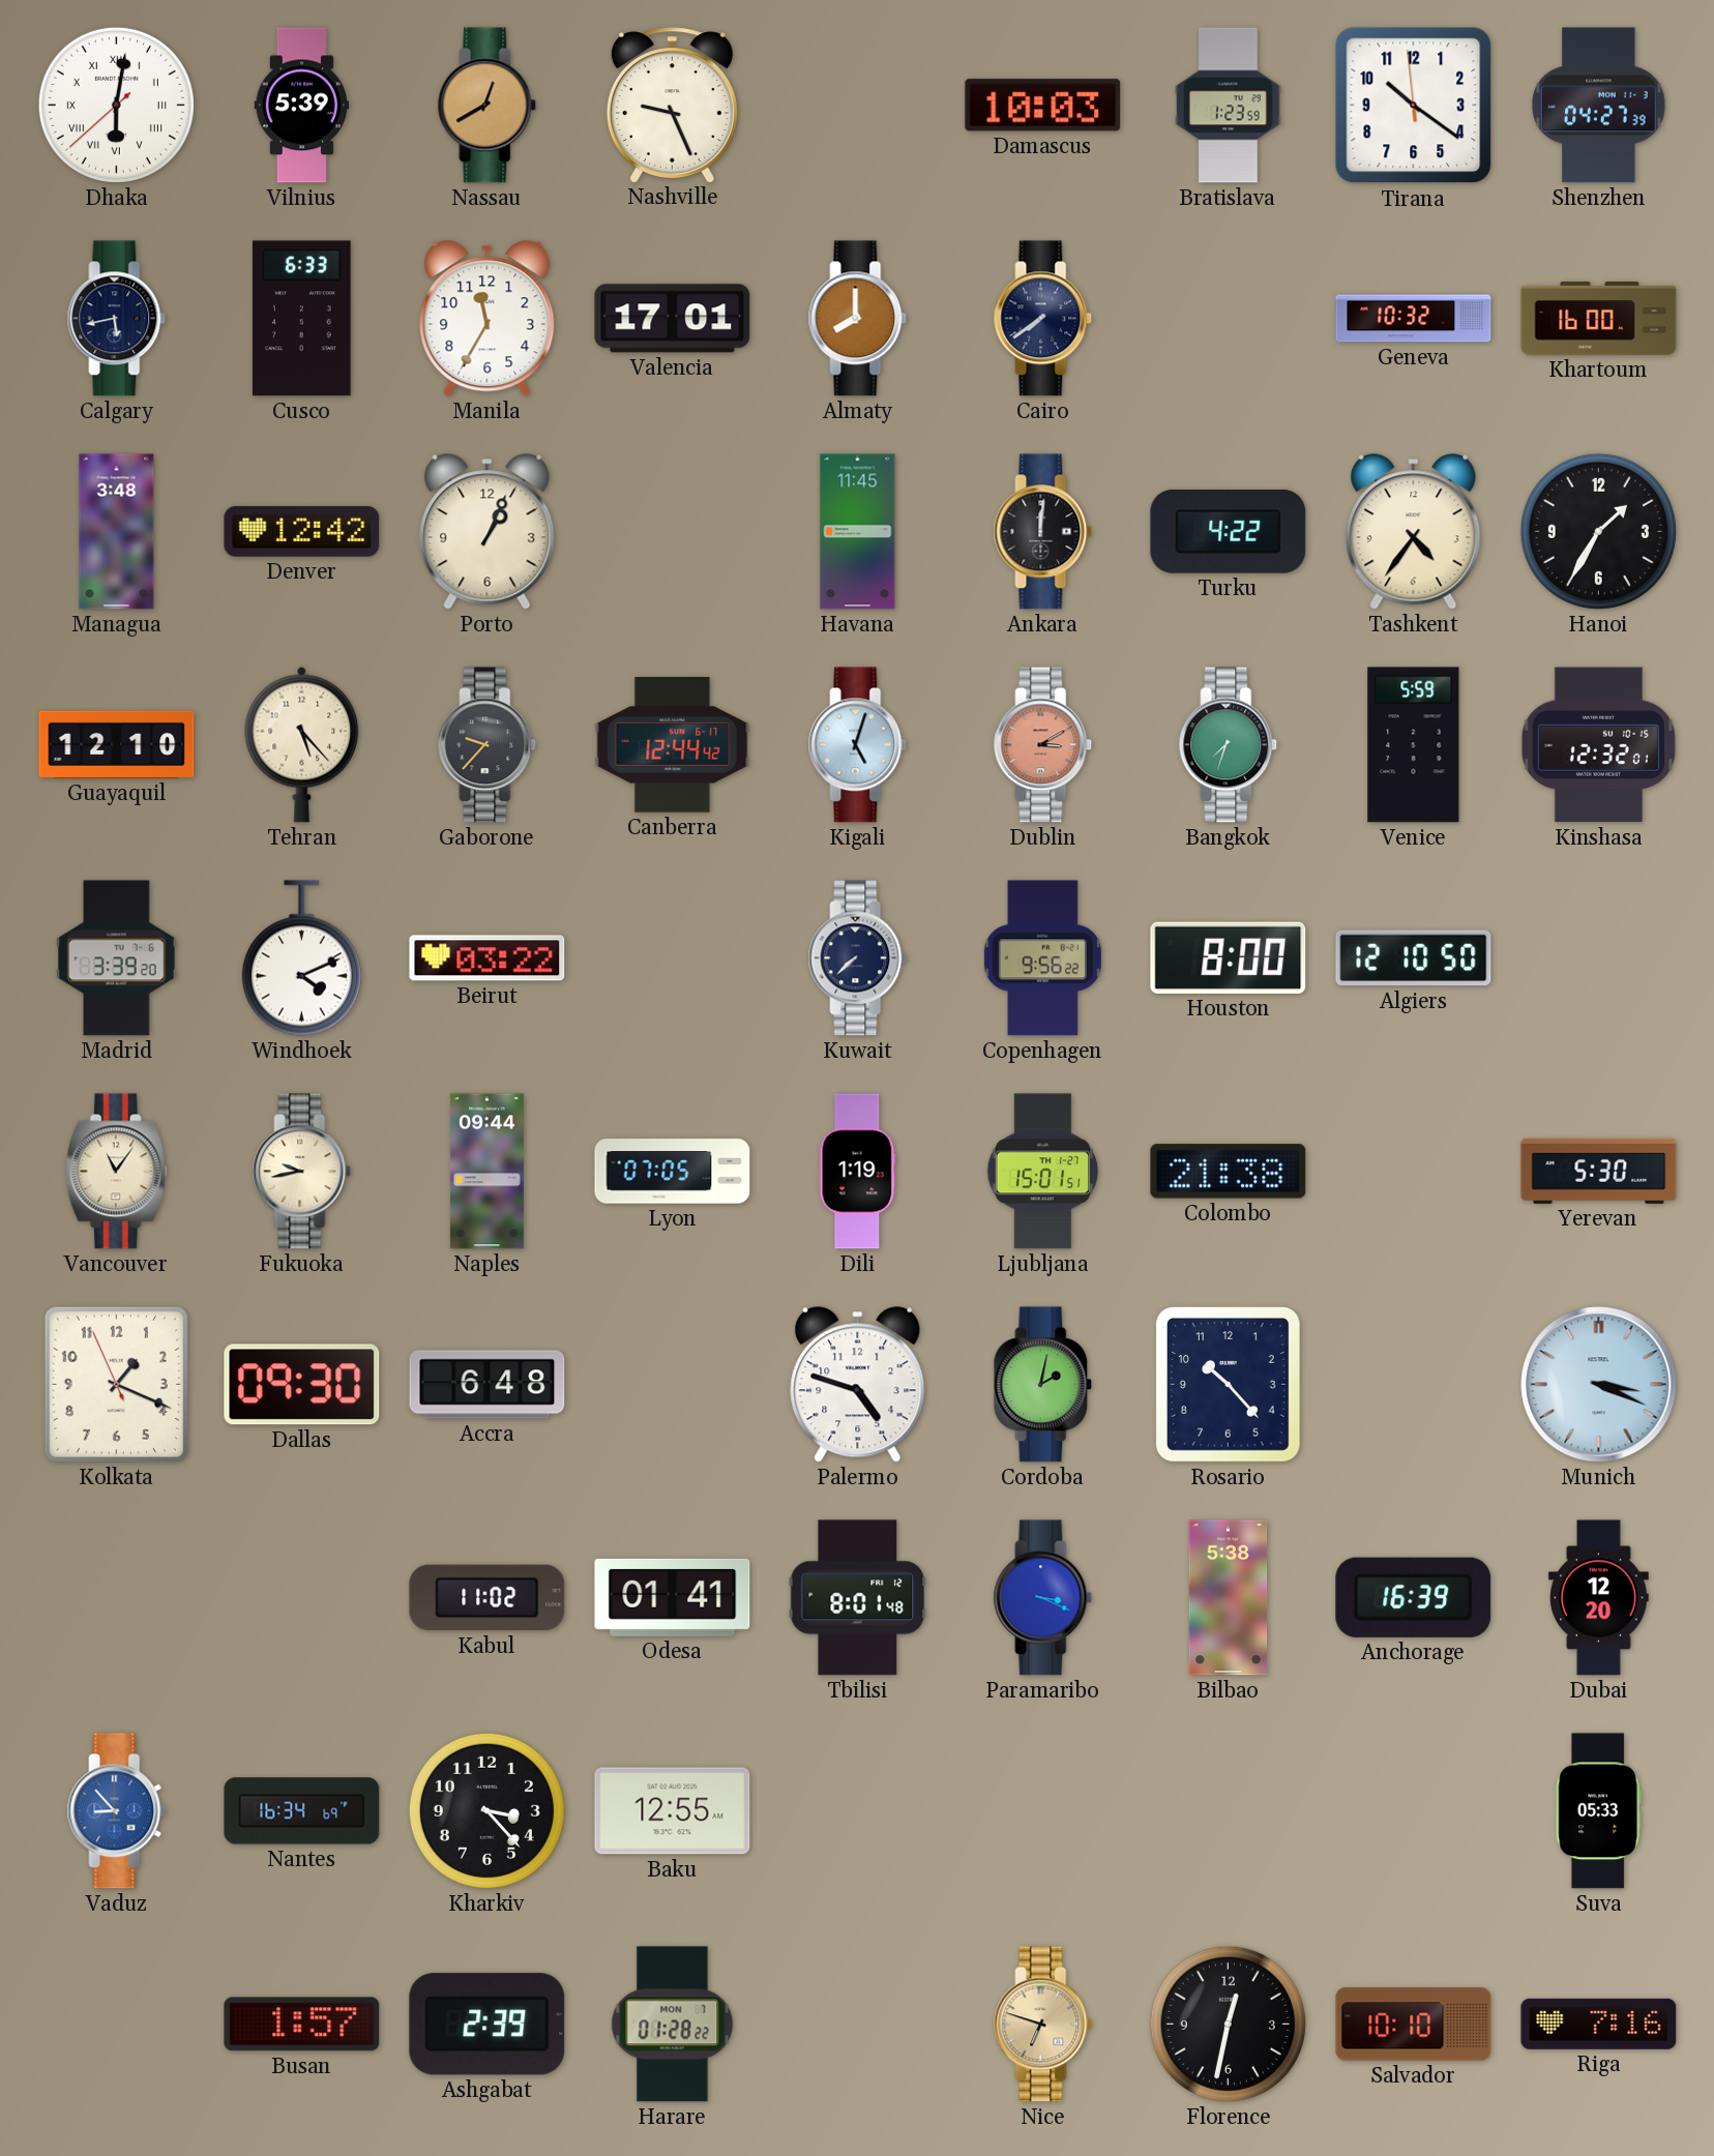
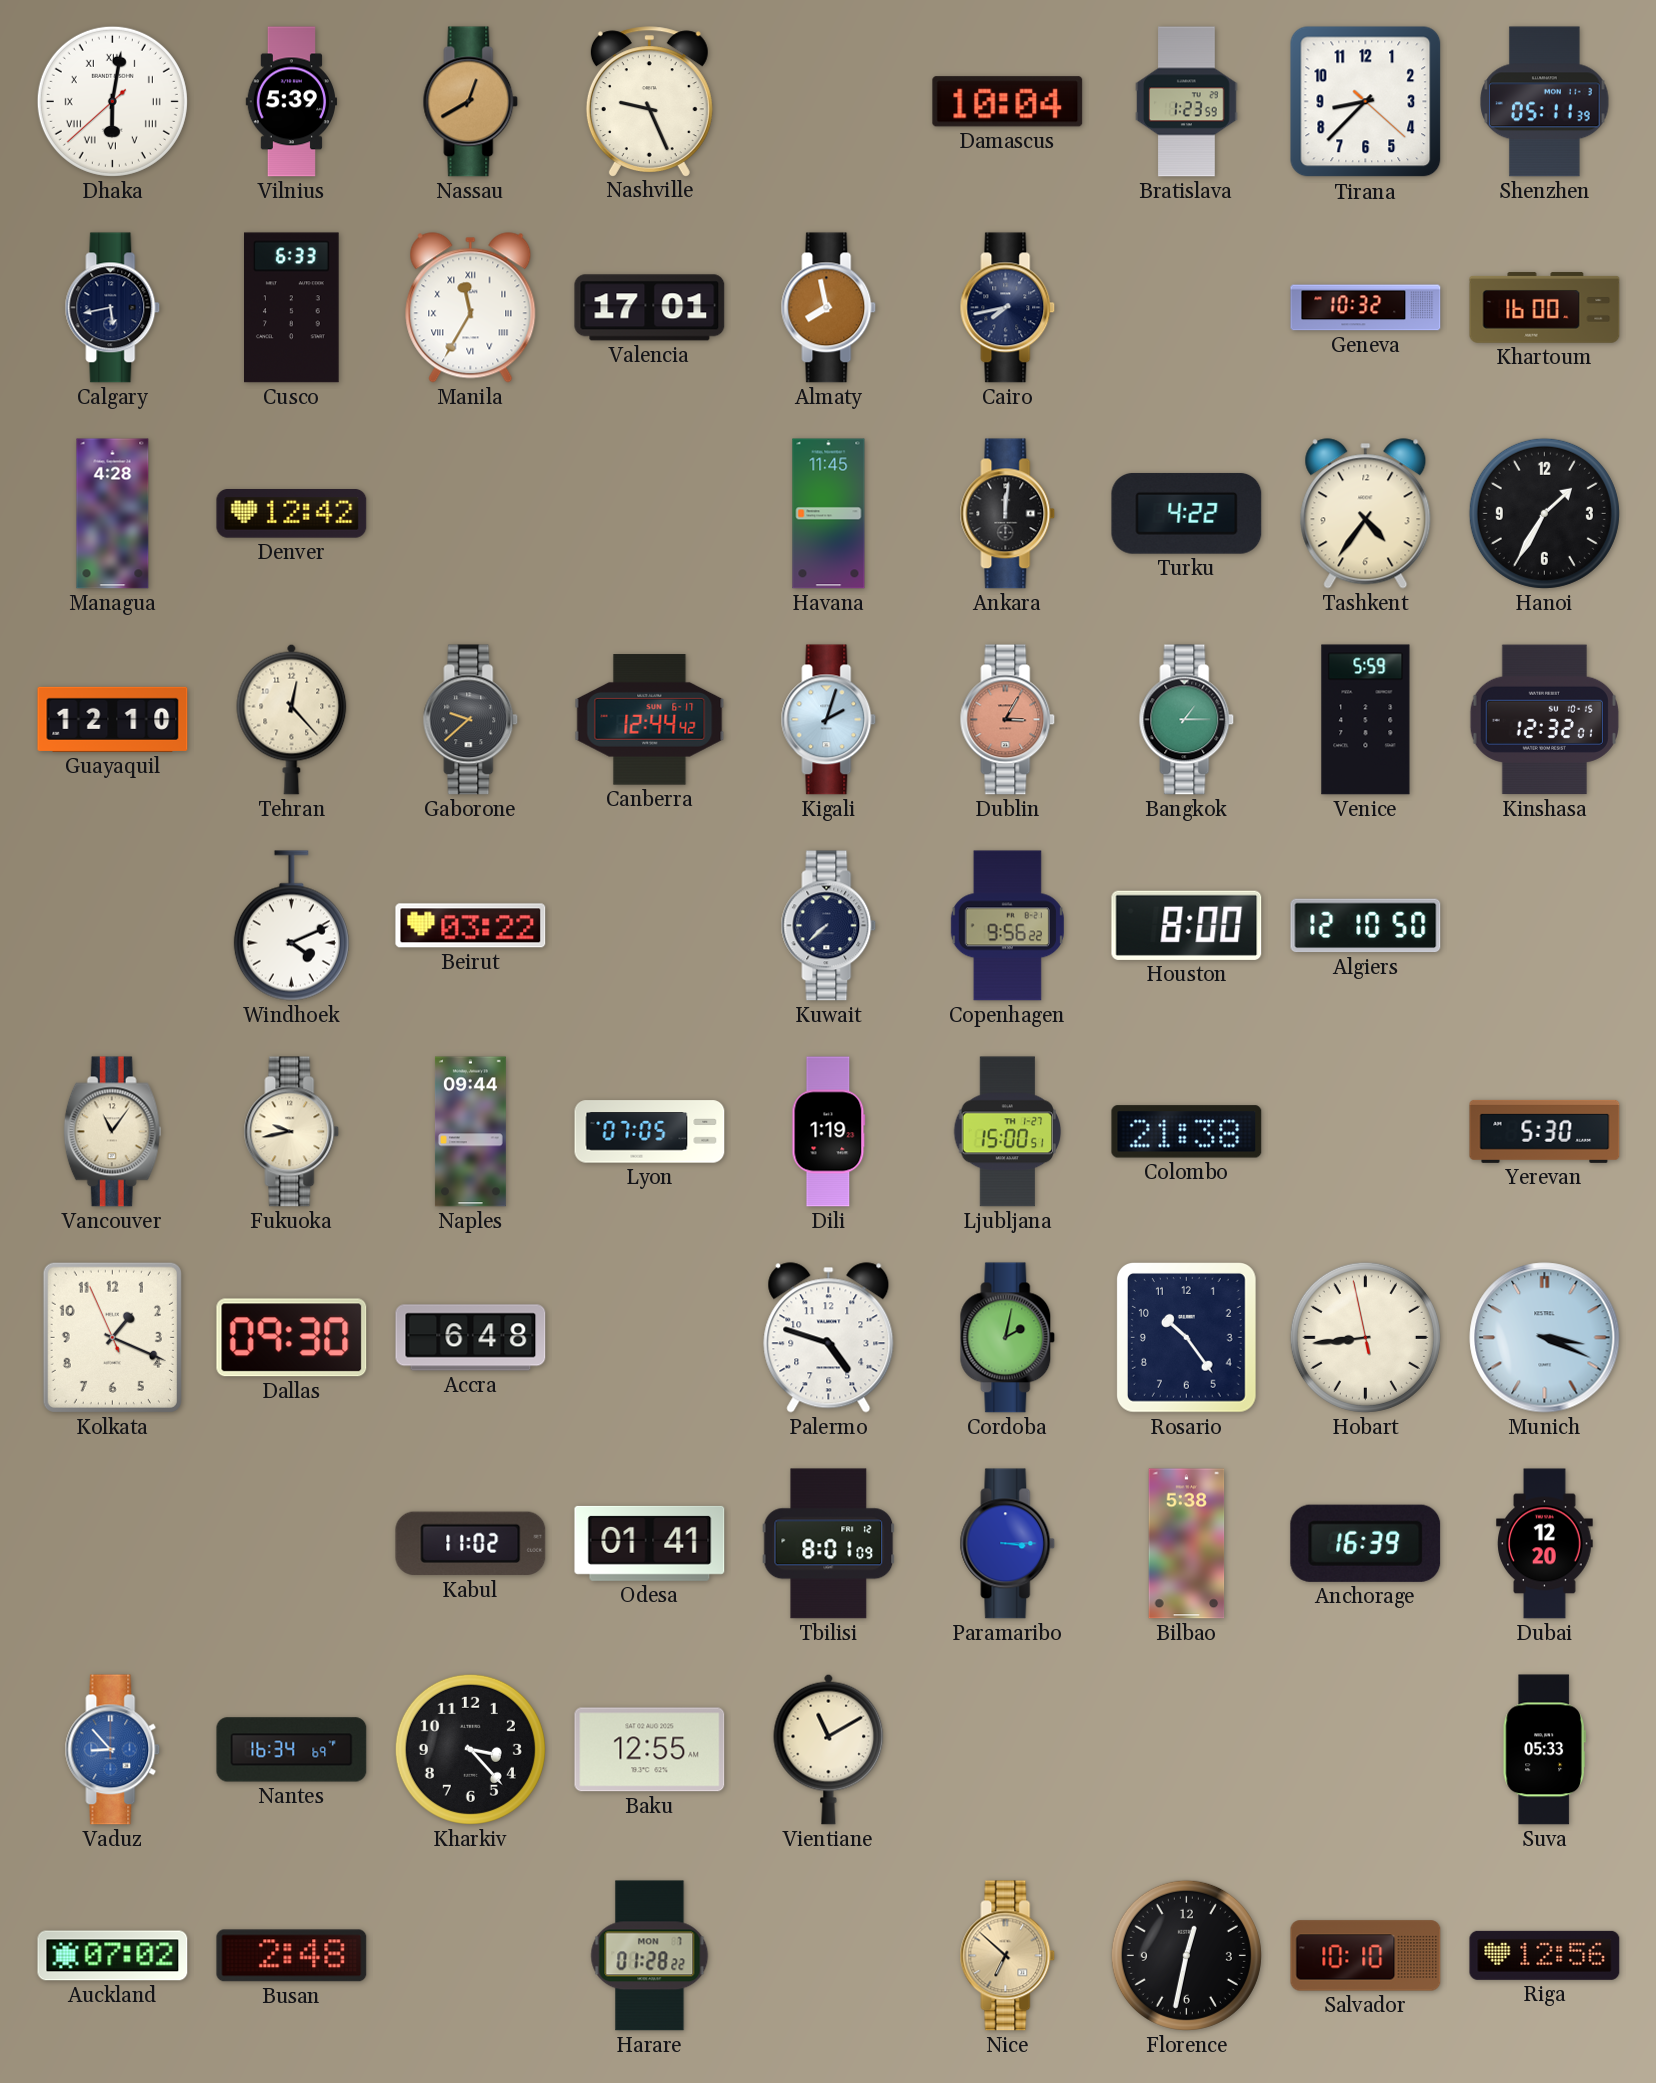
Damascus: 10:03 -> 10:04 (1008, 102)
Tirana: 10:20 -> 8:37 (1366, 102)
Shenzhen: 04:27 -> 05:11 (1545, 102)
Manila numerals: Arabic -> Roman (471, 308)
Almaty: 8:00 -> 7:58 (829, 308)
Cairo: 7:39 -> 7:43 (1008, 308)
Managua: 3:48 -> 4:28 (113, 514)
Porto: 1:04 -> none (487, 532)
Tehran: 5:23 -> 12:23 (292, 719)
Gaborone: 9:37 -> 9:38 (471, 720)
Kigali: 5:03 -> 2:03 (829, 720)
Dublin: 3:10 -> 3:05 (1008, 720)
Bangkok: 7:33 -> 1:15 (1187, 720)
Madrid: 3:39 -> none (117, 958)
Ljubljana: 15:01 -> 15:00 (1008, 1132)
Rosario: 10:23 -> 10:24 (1186, 1338)
Hobart: none -> 8:43 (1365, 1337)
Tbilisi: 8:01:48 -> 8:01:09 (829, 1544)
Paramaribo: 3:19 -> 3:15 (1008, 1544)
Vientiane: none -> 11:10 (829, 1749)
Auckland: none -> 07:02 (113, 1956)
Busan: 1:57 -> 2:48 (292, 1956)
Ashgabat: 2:39 -> none (487, 2025)
Nice: 6:48 -> 6:52 (1008, 1956)
Riga: 7:16 -> 12:56 (1545, 1955)
